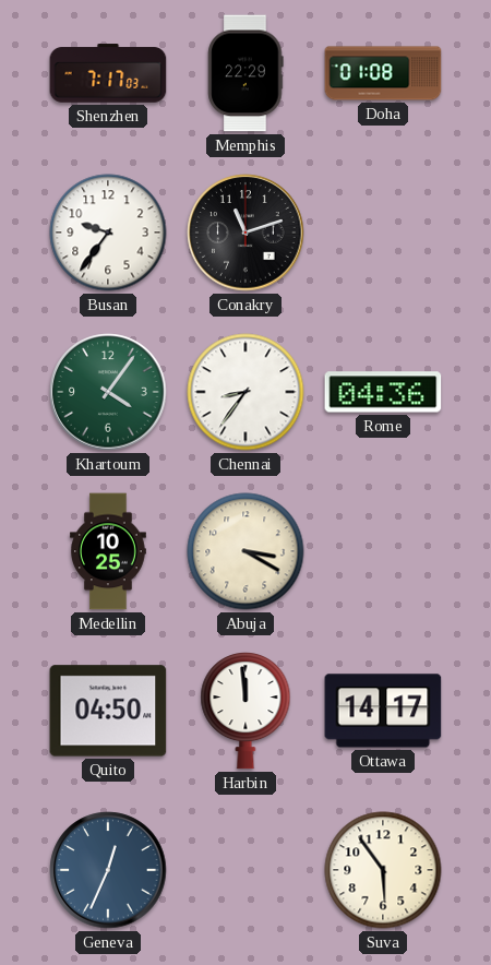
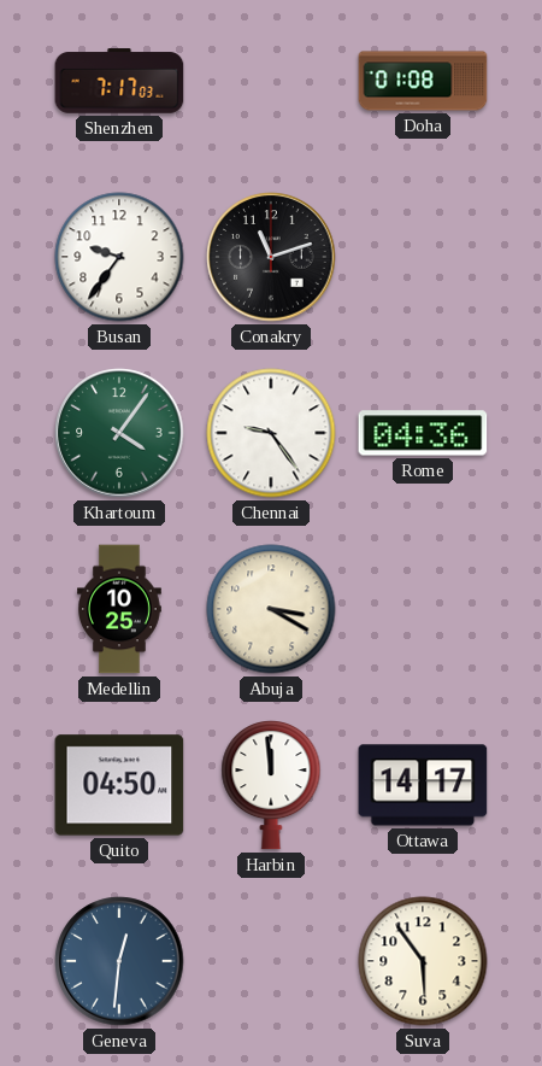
Memphis: 22:29 -> none (245, 73)
Chennai: 8:36 -> 9:24 (271, 433)
Geneva: 12:34 -> 12:31 (119, 961)
